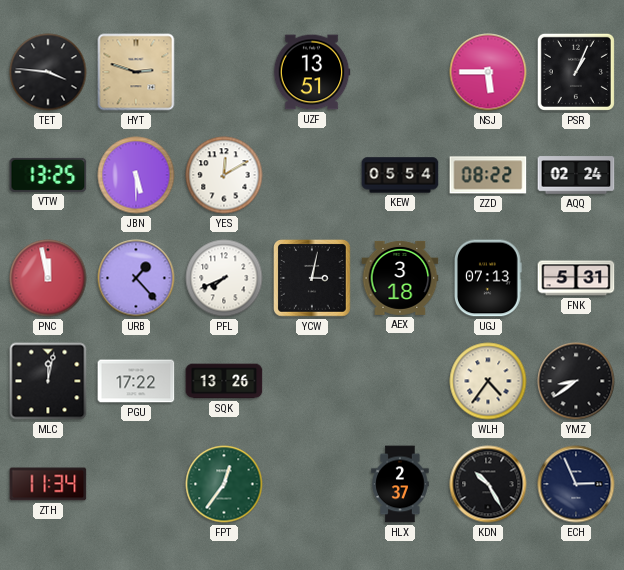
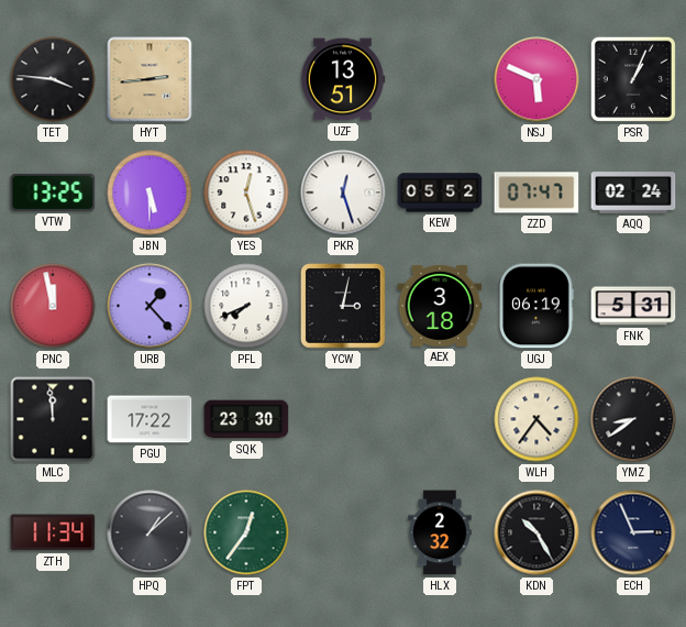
HYT: 2:48 -> 2:44 (150, 79)
NSJ: 5:45 -> 5:49 (536, 79)
YES: 12:10 -> 12:27 (246, 193)
PKR: none -> 12:27 (343, 193)
KEW: 05:54 -> 05:52 (440, 193)
ZZD: 08:22 -> 07:47 (536, 193)
UGJ: 07:13 -> 06:19 (538, 306)
MLC: 12:02 -> 11:59 (53, 419)
SQK: 13:26 -> 23:30 (246, 419)
HPQ: none -> 1:08 (150, 532)
HLX: 2:37 -> 2:32 (440, 532)
